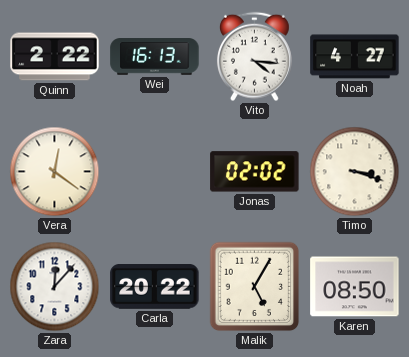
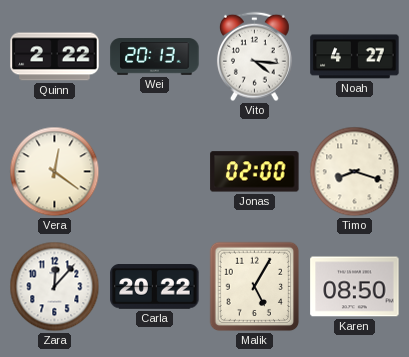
Wei: 16:13 -> 20:13 (155, 57)
Jonas: 02:02 -> 02:00 (255, 172)
Timo: 3:18 -> 8:18 (355, 172)
